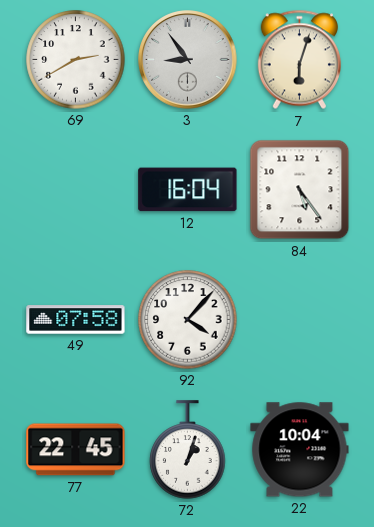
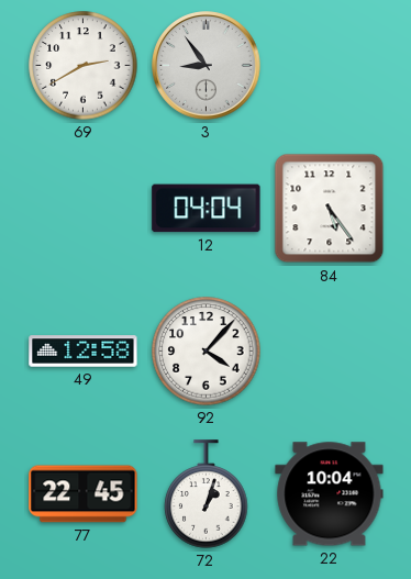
7: 6:03 -> none (299, 60)
12: 16:04 -> 04:04 (207, 209)
49: 07:58 -> 12:58 (84, 352)
